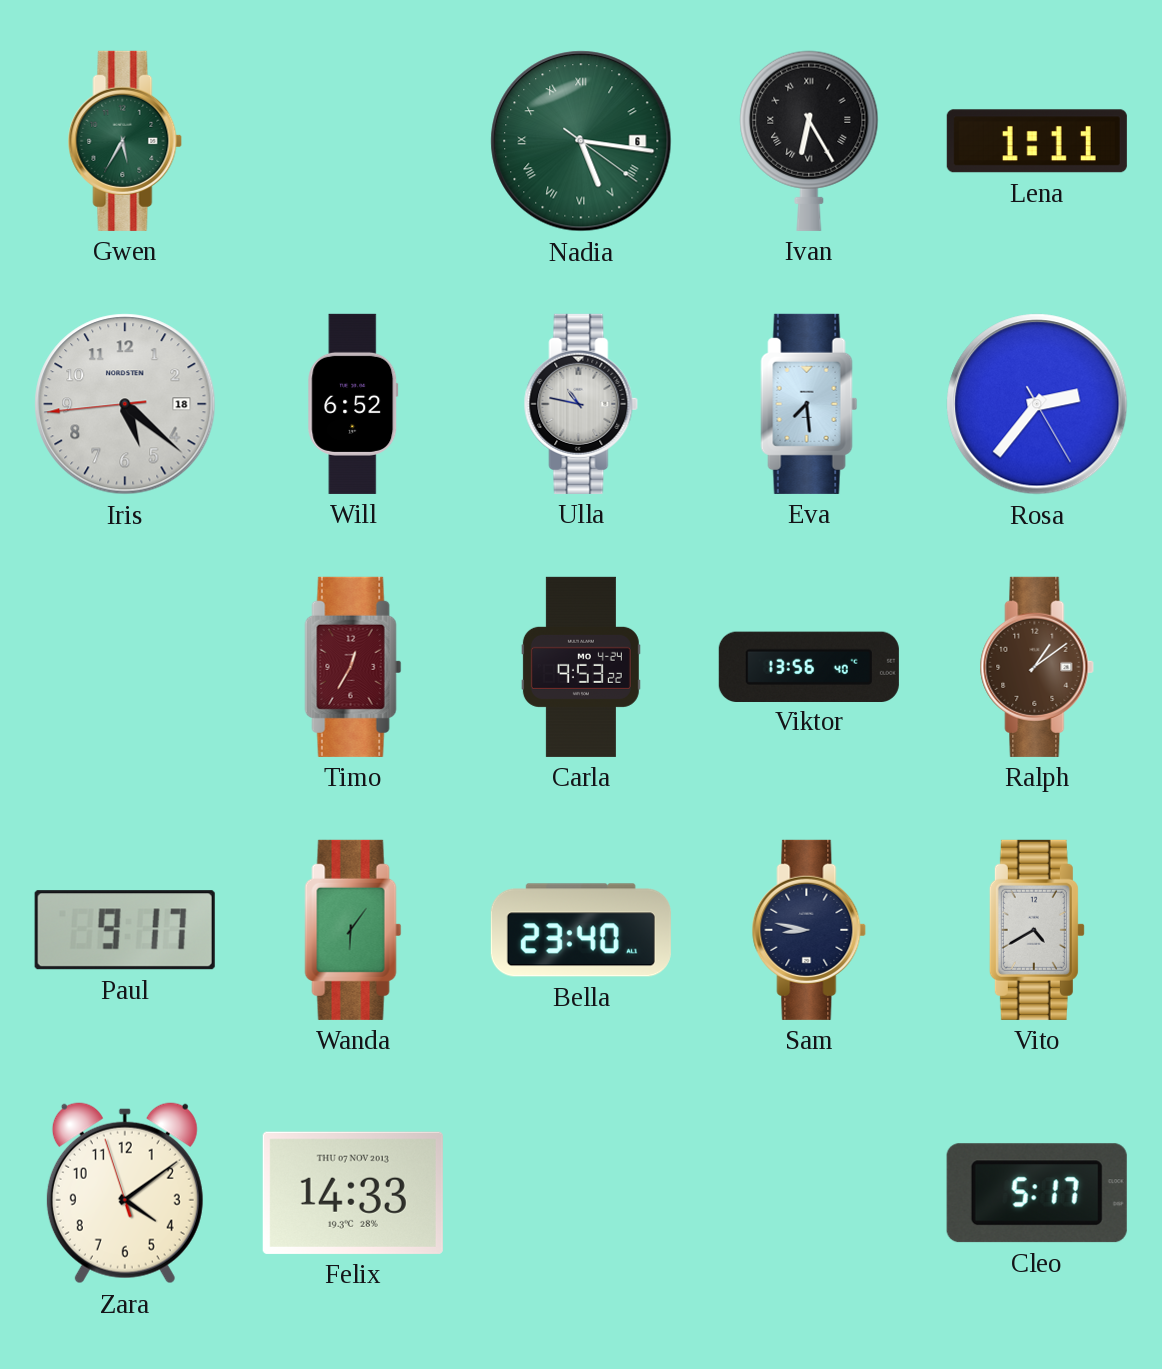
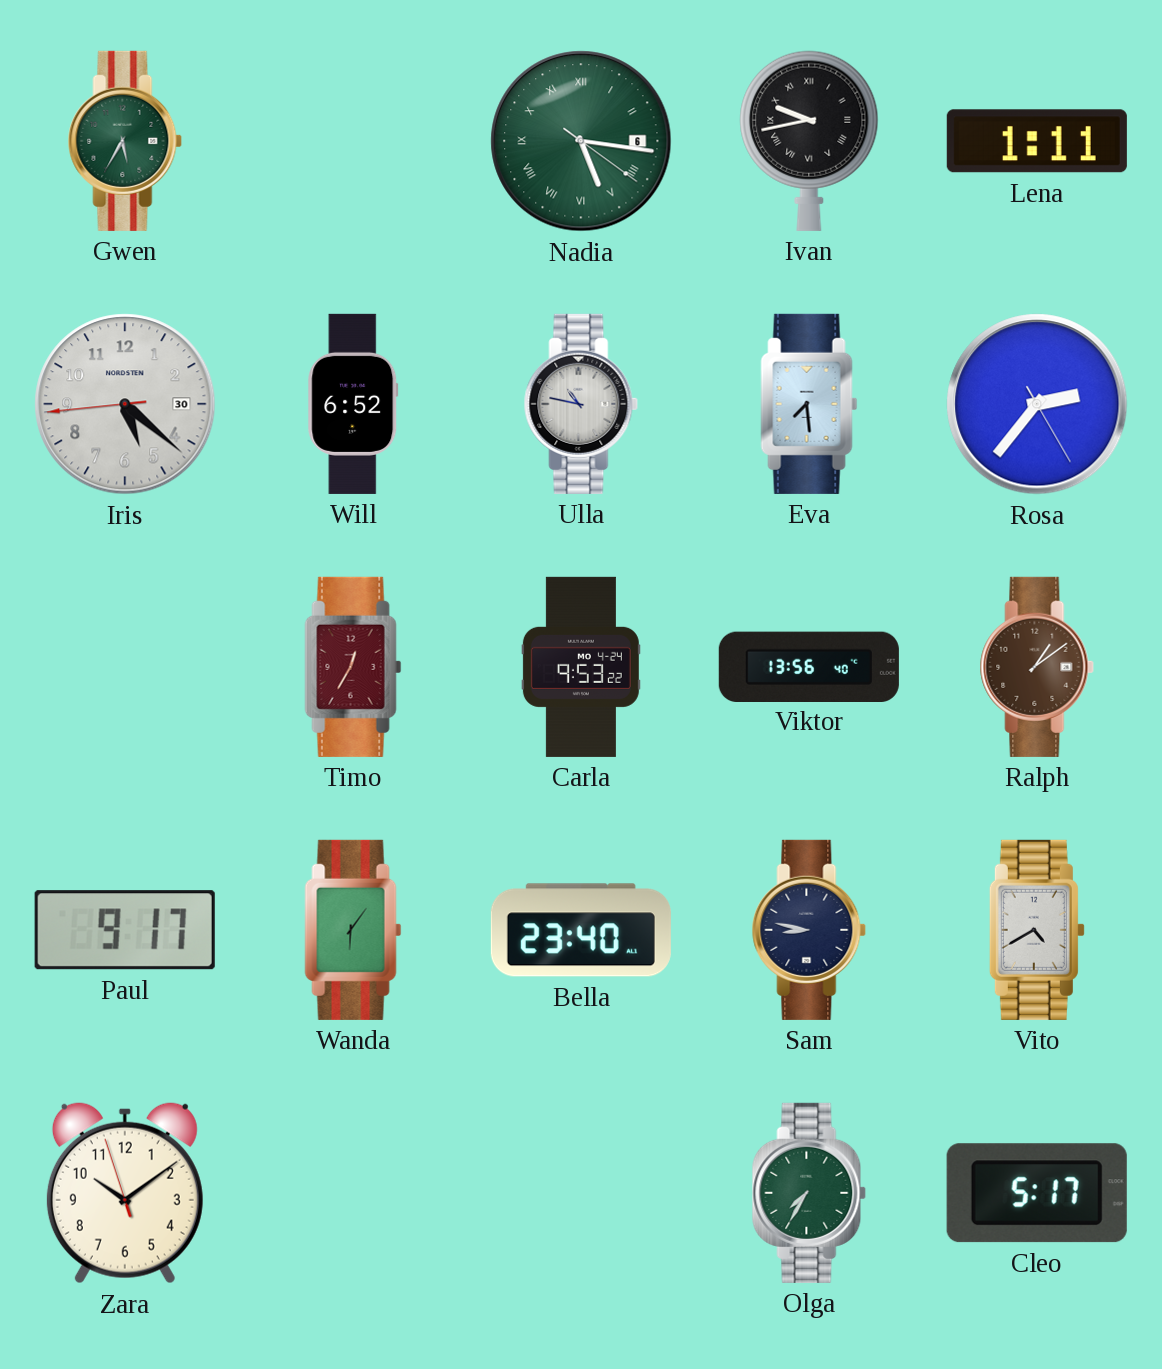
Ivan: 6:25 -> 9:43 (809, 141)
Iris date: 18 -> 30 (125, 404)
Zara: 4:08 -> 10:08 (125, 1193)
Felix: 14:33 -> none (353, 1193)
Olga: none -> 7:35 (809, 1193)
